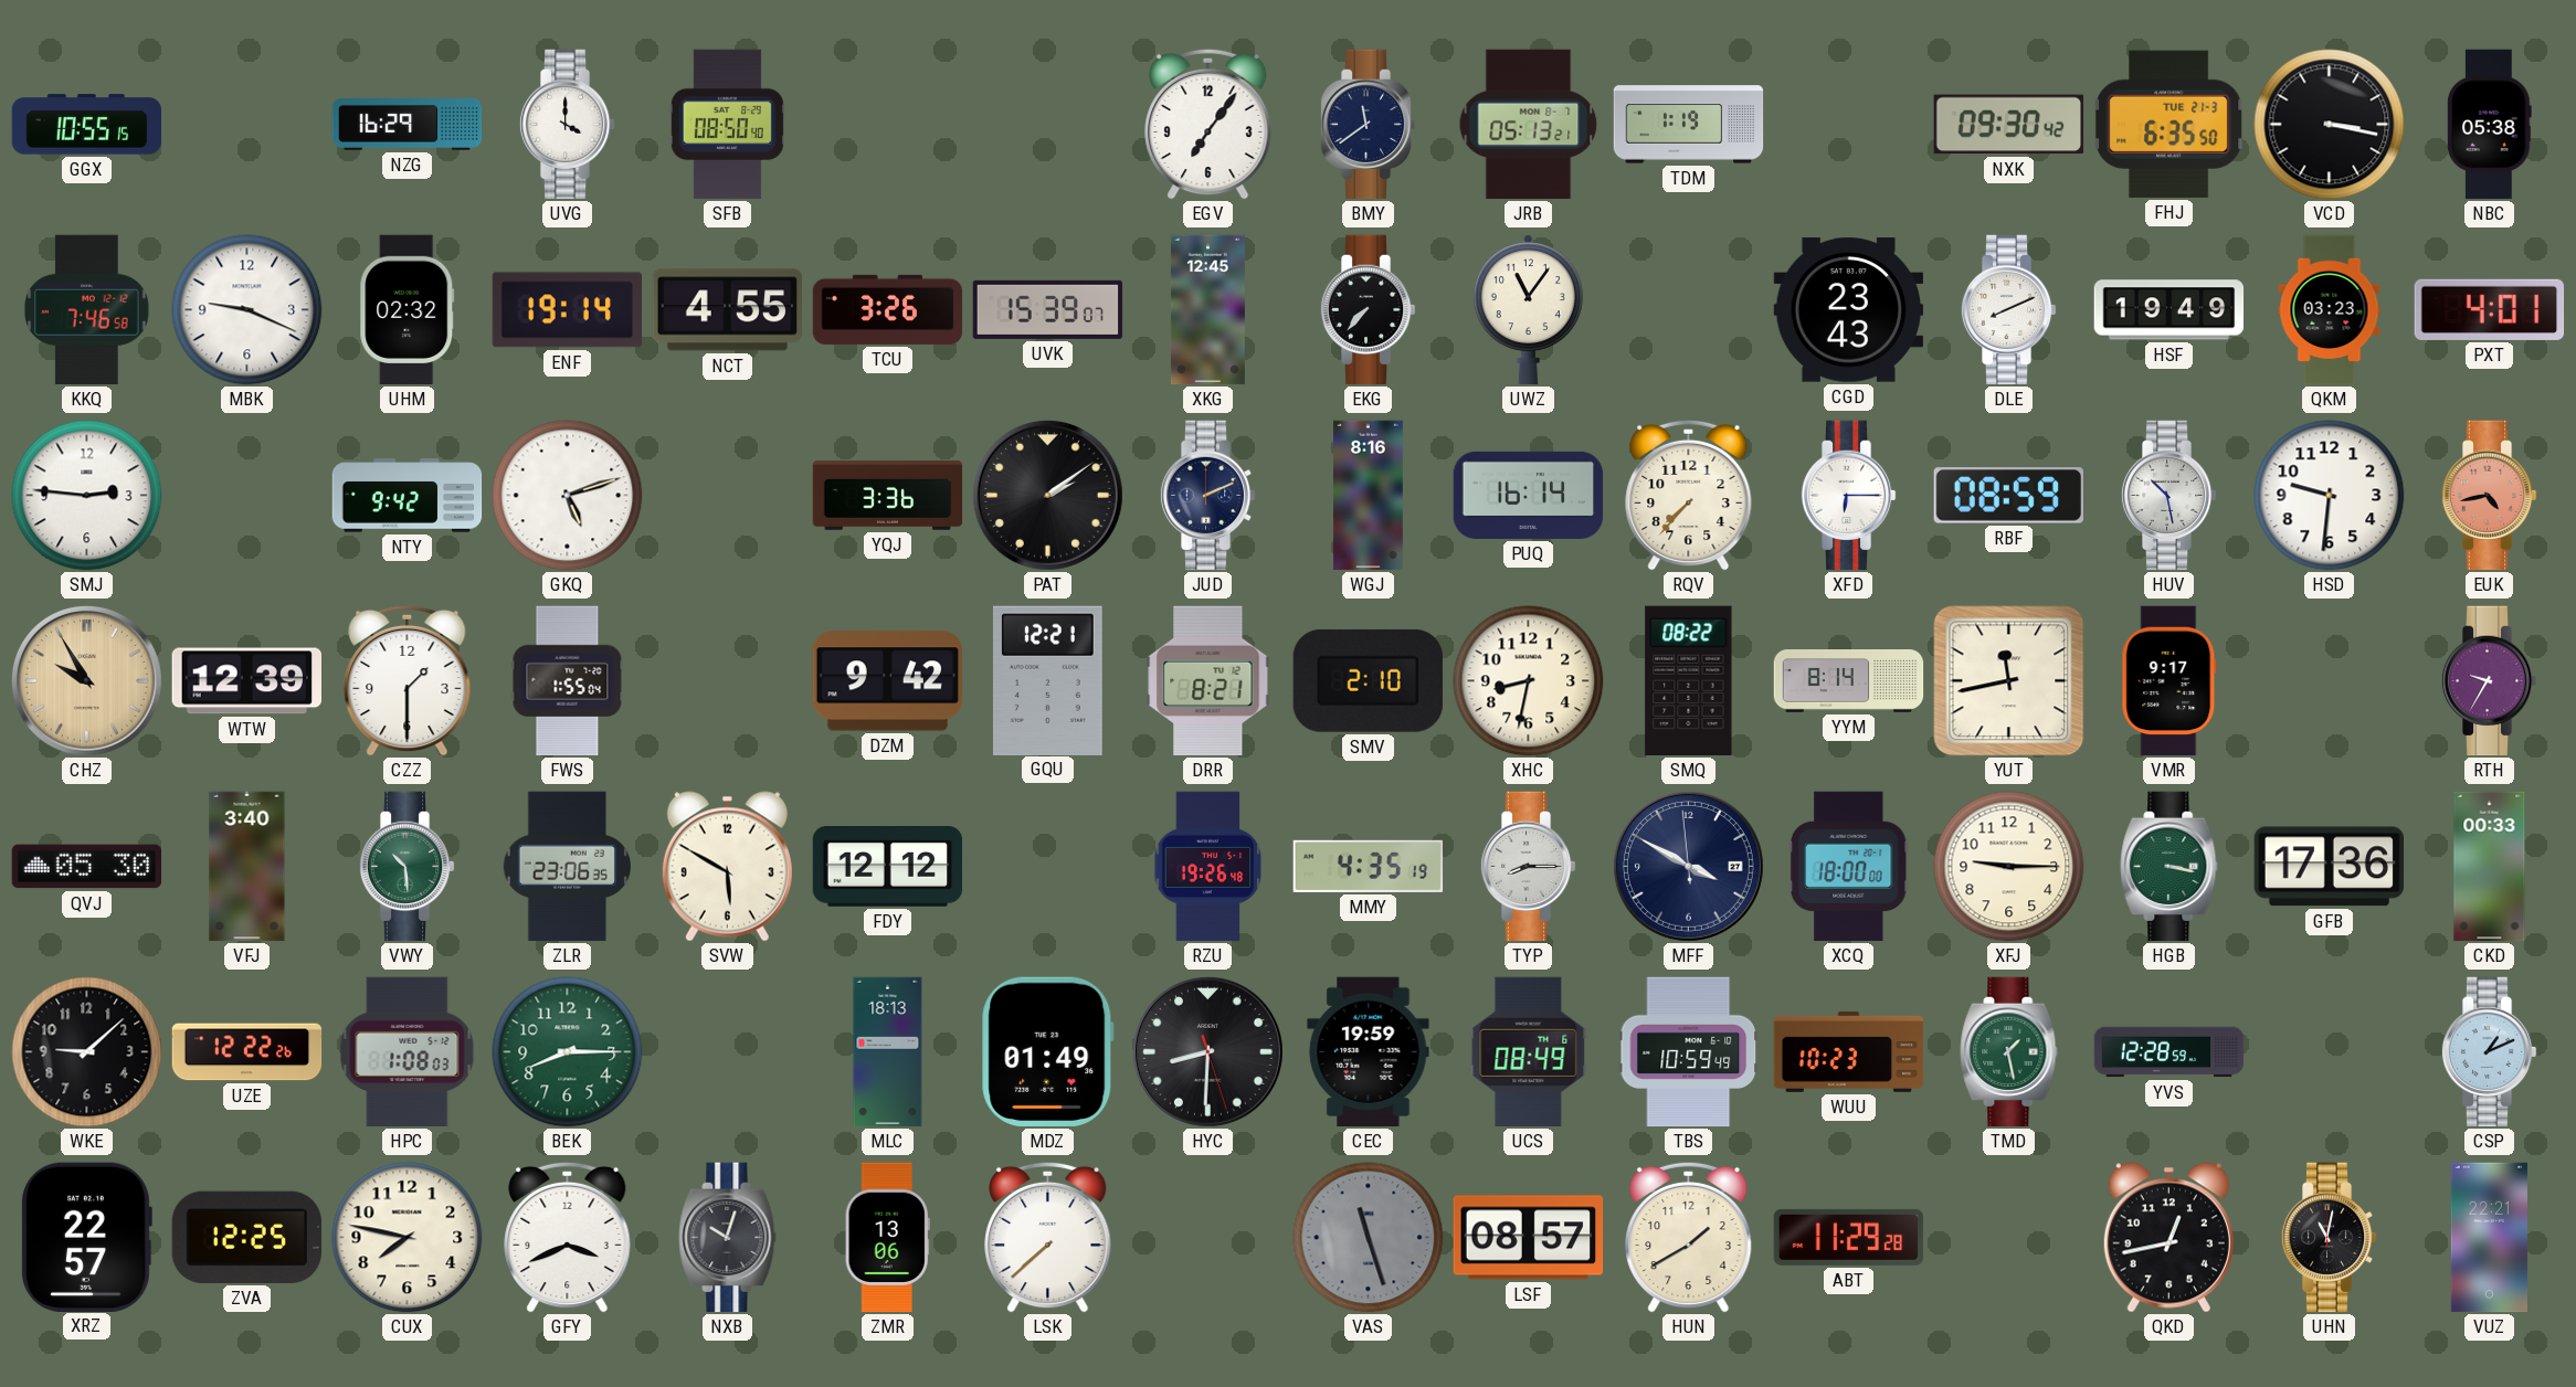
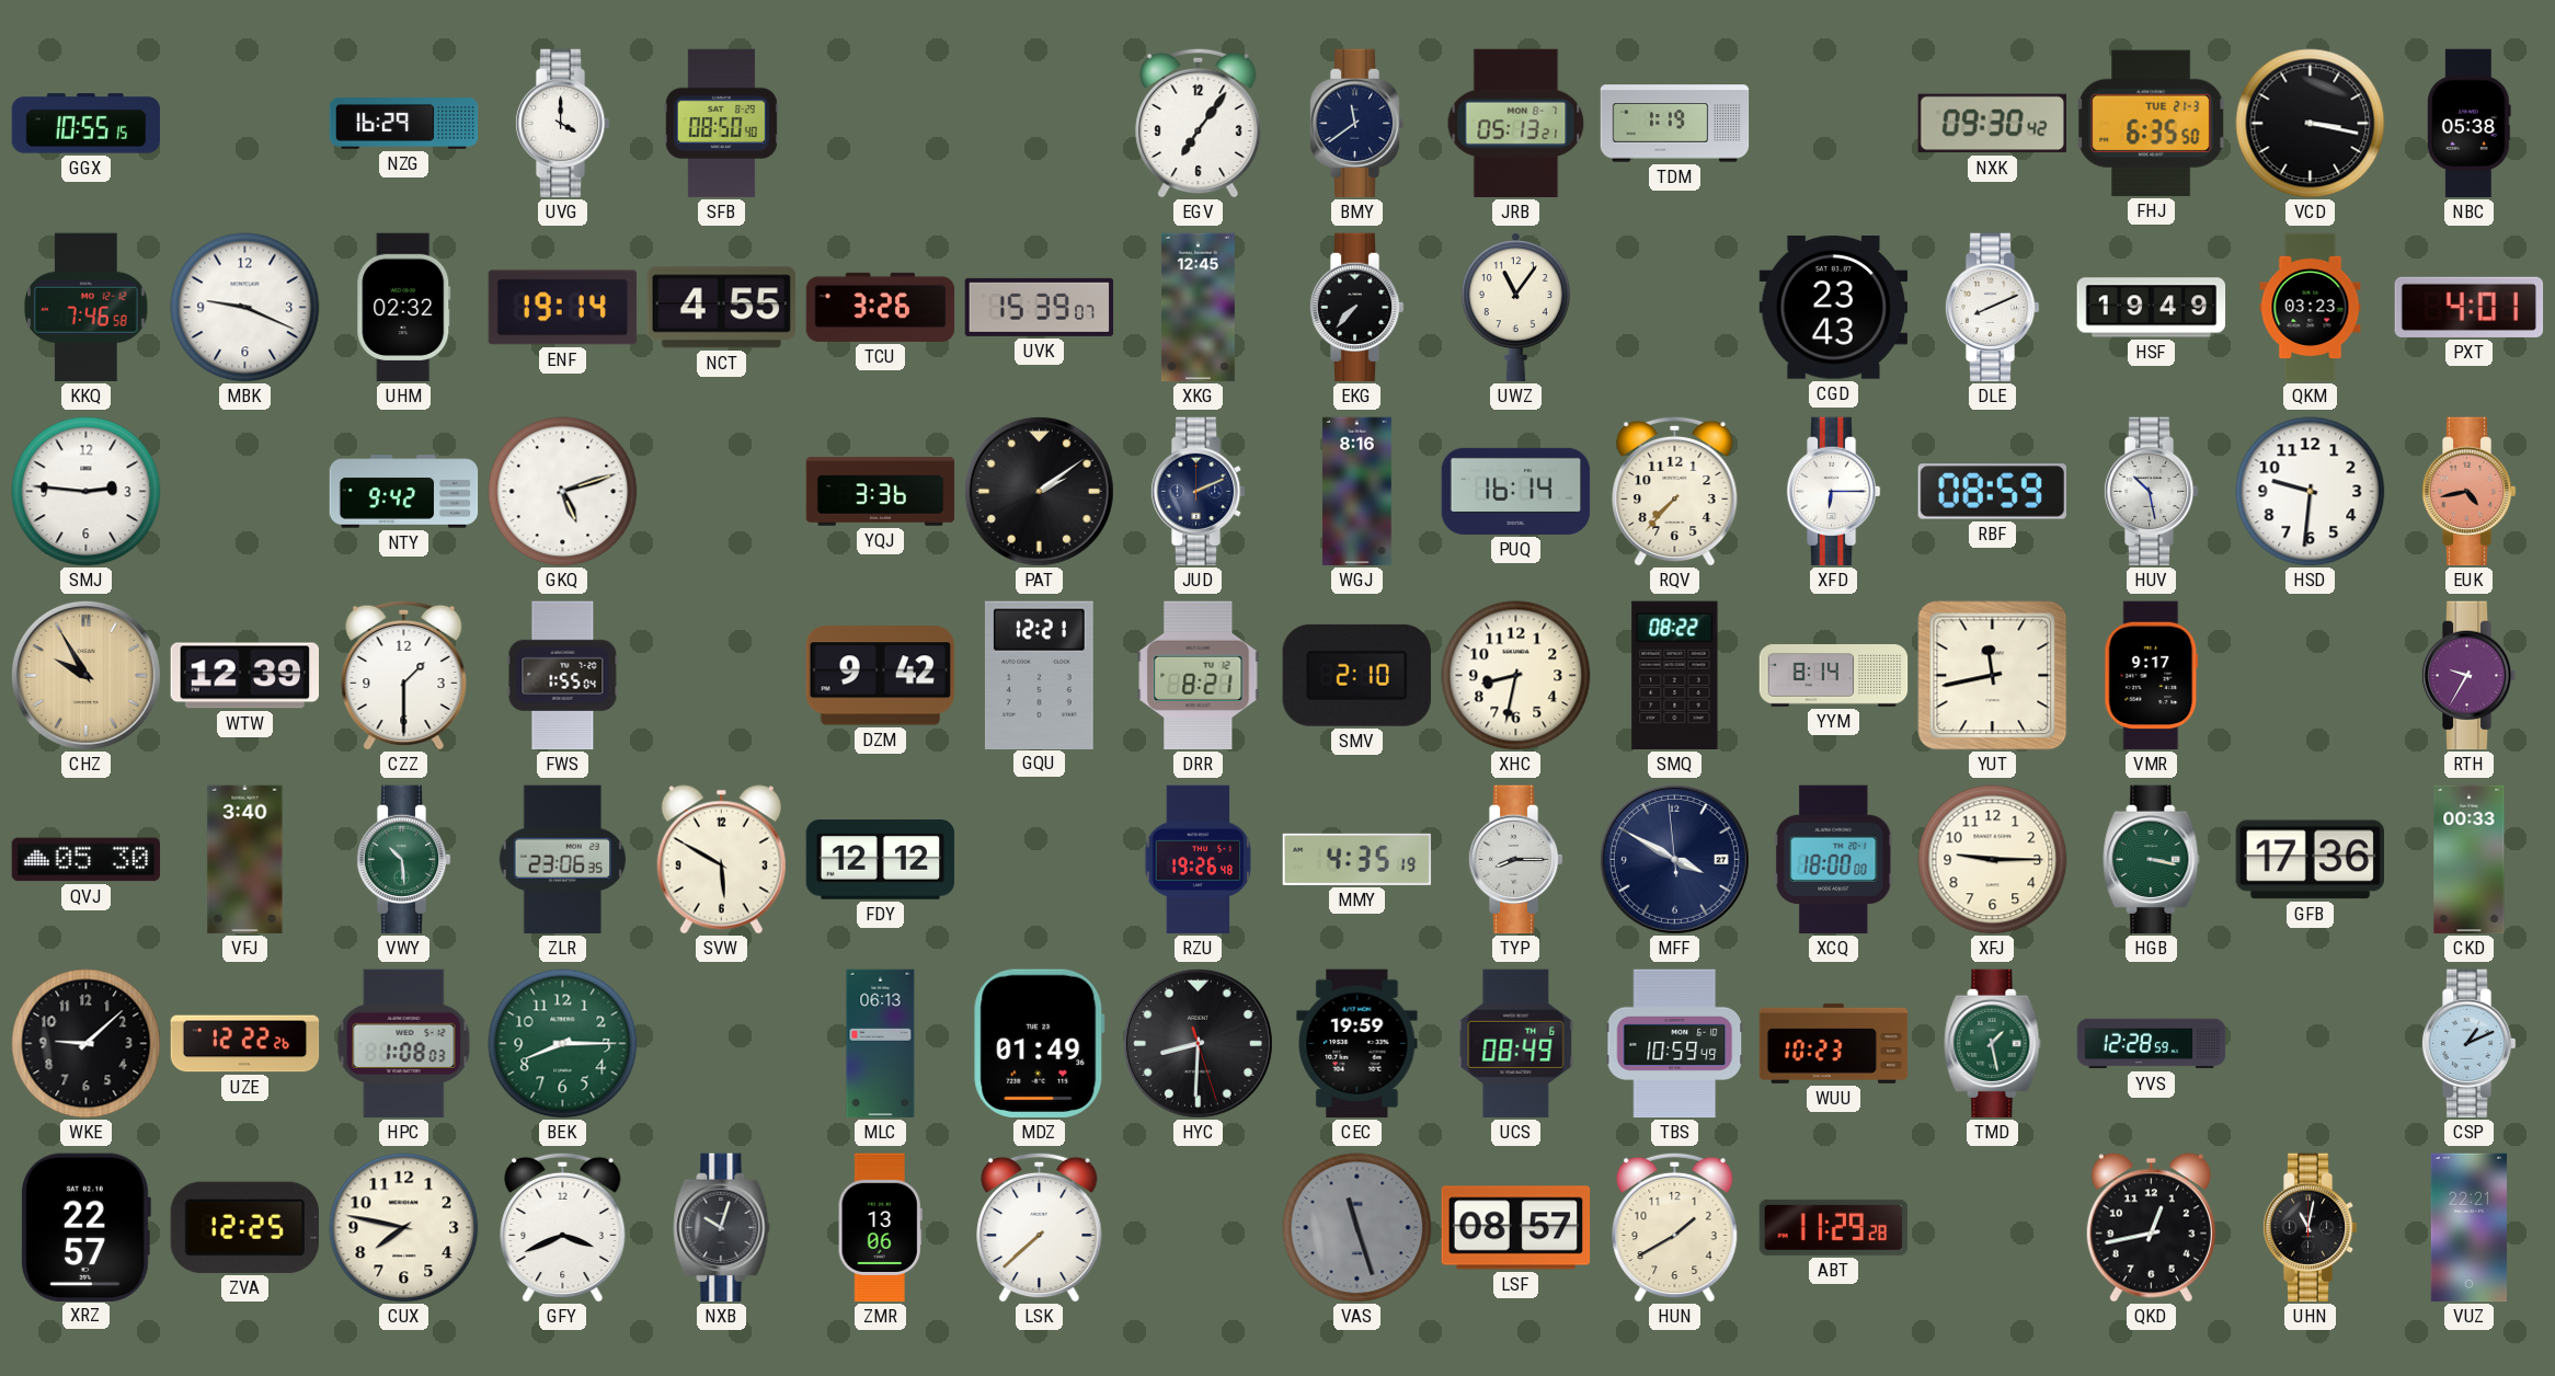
MLC: 18:13 -> 06:13 (881, 1044)
